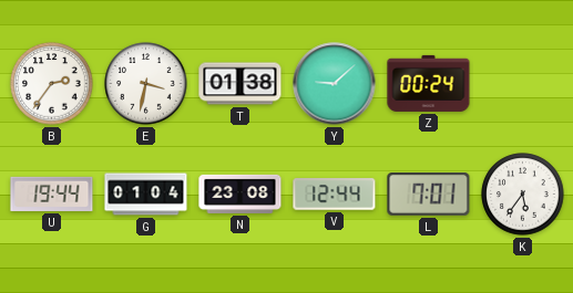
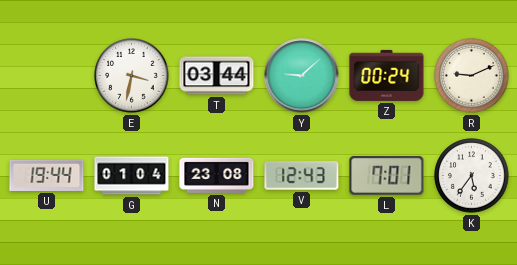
B: 2:36 -> none (52, 84)
T: 01:38 -> 03:44 (217, 76)
R: none -> 9:11 (472, 76)
V: 12:44 -> 12:43 (302, 176)
